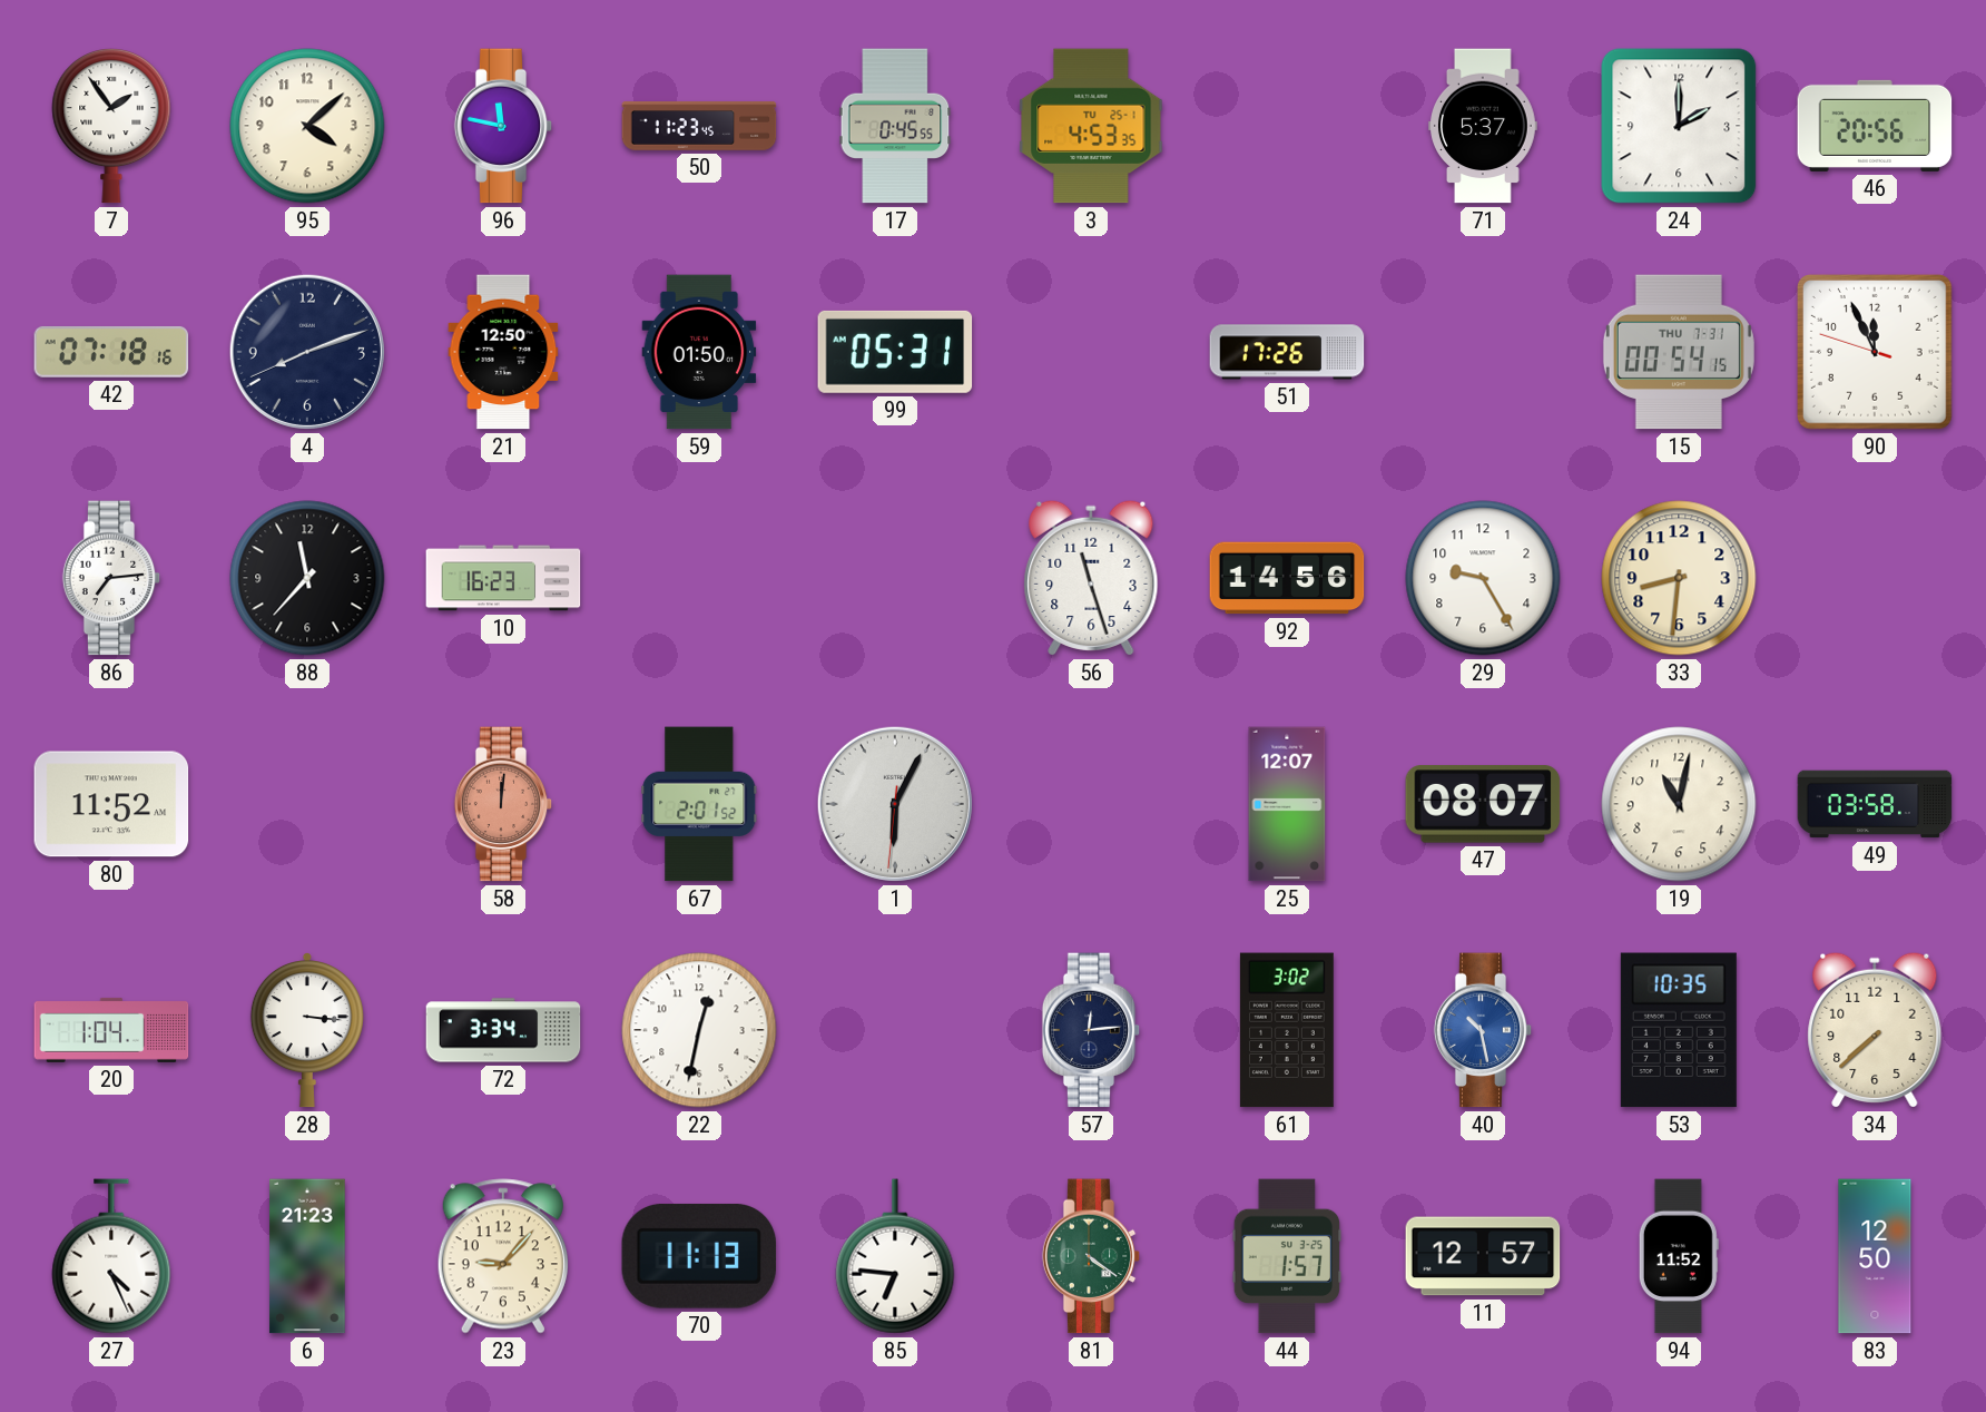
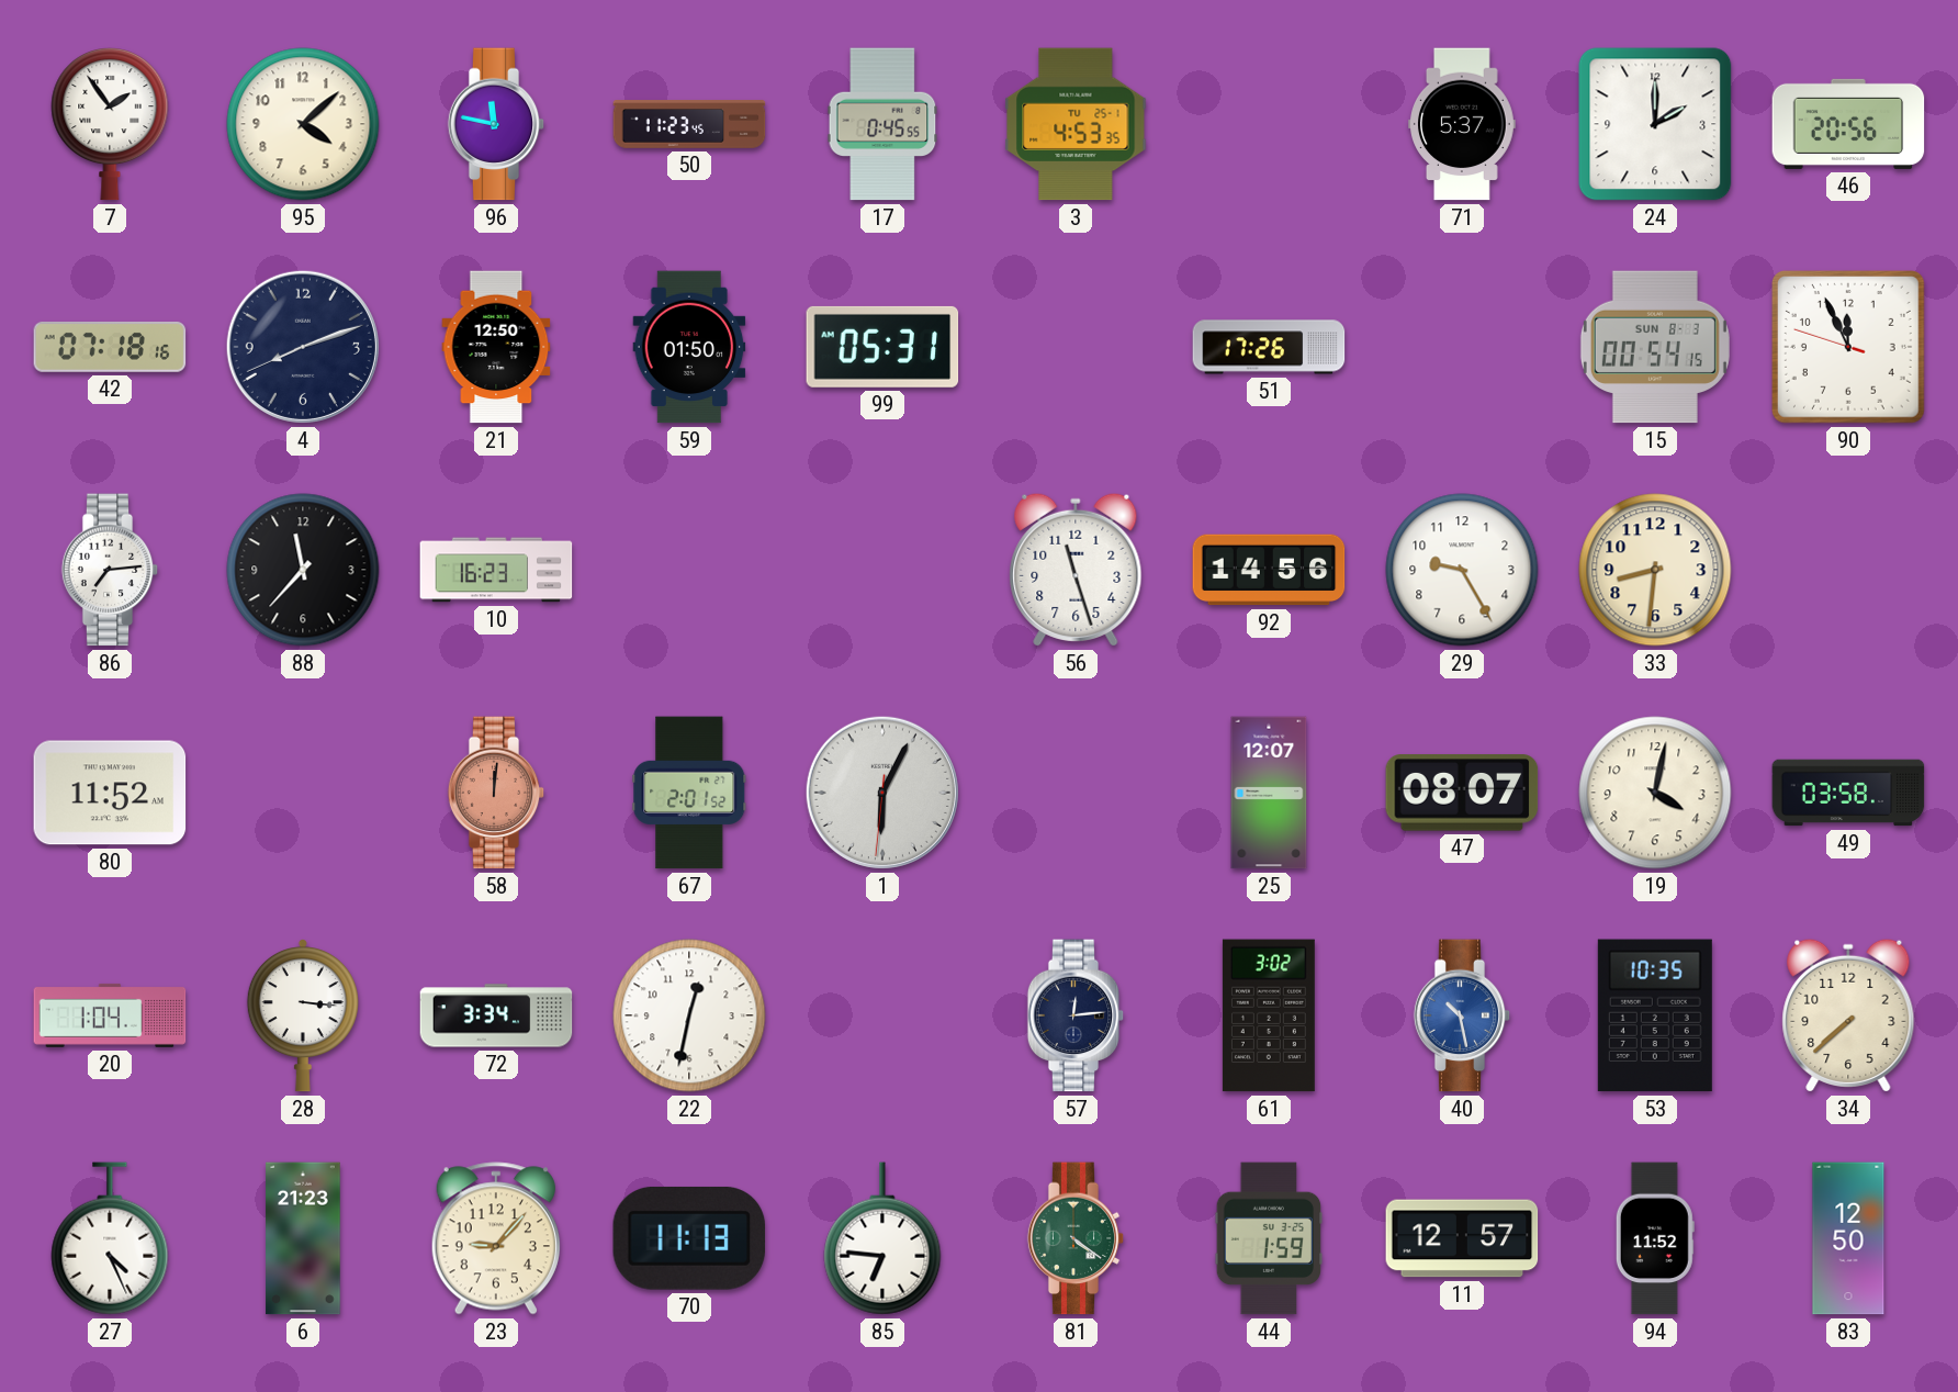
15 date: THU 7-31 -> SUN 8-3 (1655, 347)
19: 11:02 -> 4:02 (1655, 793)
44: 1:57 -> 1:59 (1269, 1238)
